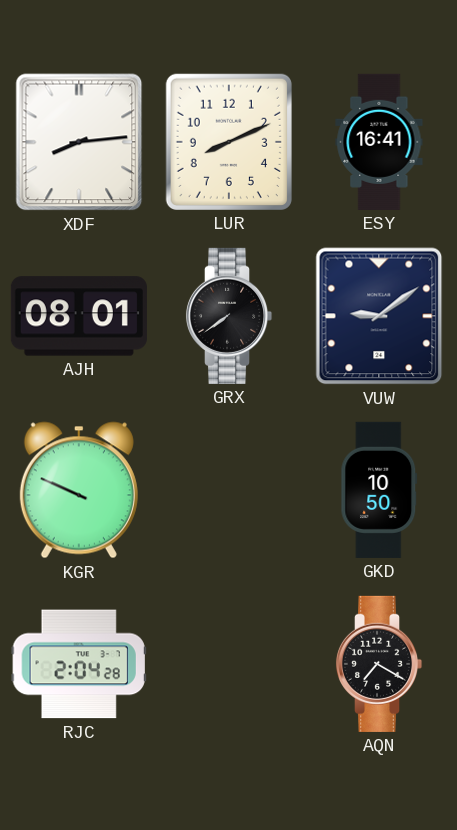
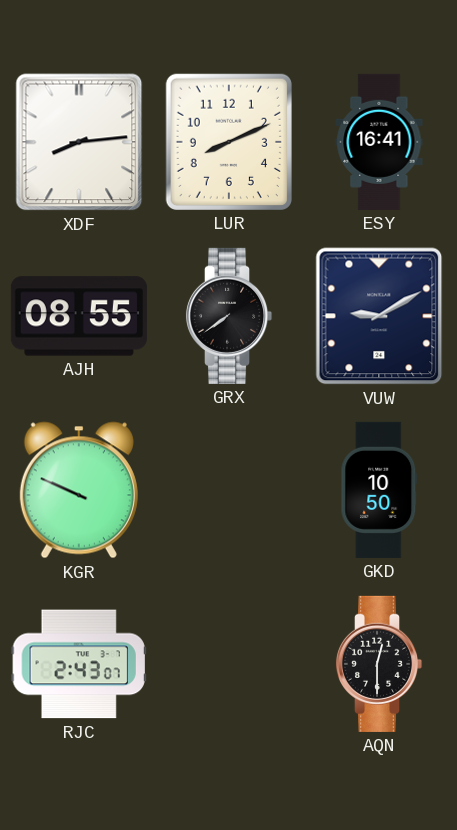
AJH: 08:01 -> 08:55 (79, 316)
VUW: 9:09 -> 9:10 (379, 316)
RJC: 2:04 -> 2:43 (79, 664)
AQN: 7:20 -> 12:30 (379, 664)
